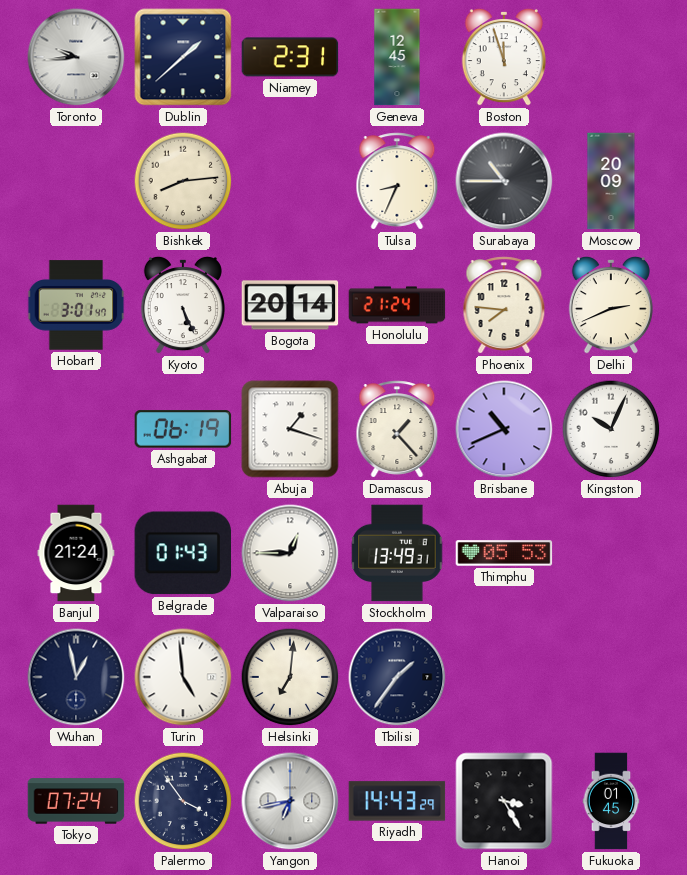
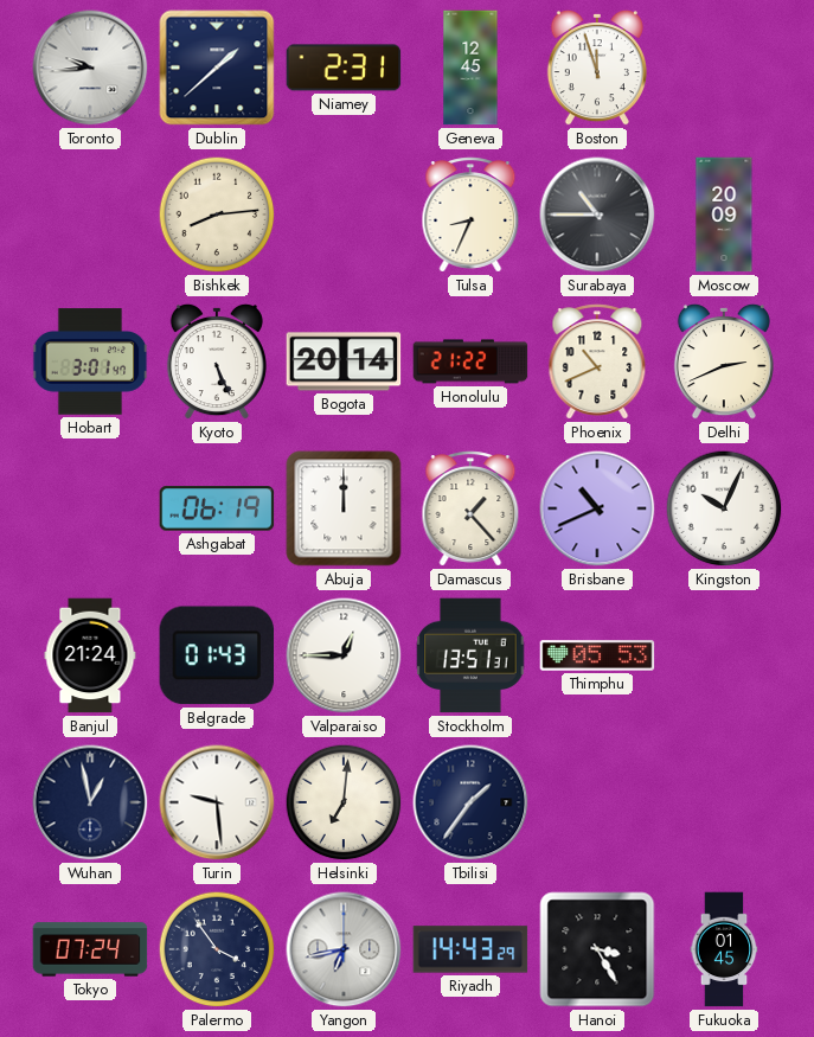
Honolulu: 21:24 -> 21:22 (470, 361)
Phoenix: 7:46 -> 10:41 (597, 361)
Abuja: 1:18 -> 12:00 (344, 508)
Stockholm: 13:49 -> 13:51 (470, 655)
Turin: 4:59 -> 9:29 (217, 802)
